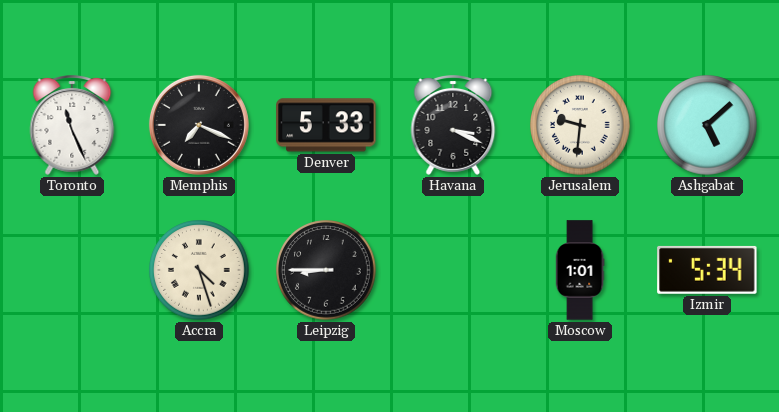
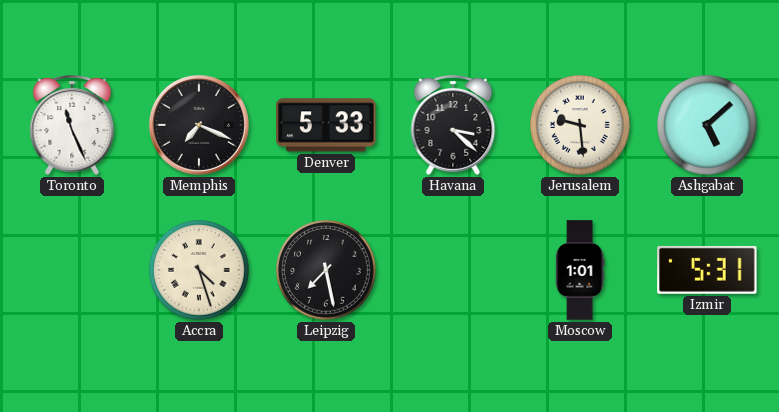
Havana: 3:19 -> 3:22 (453, 126)
Jerusalem: 9:31 -> 9:29 (580, 125)
Leipzig: 8:45 -> 7:28 (326, 270)
Izmir: 5:34 -> 5:31 (707, 270)
